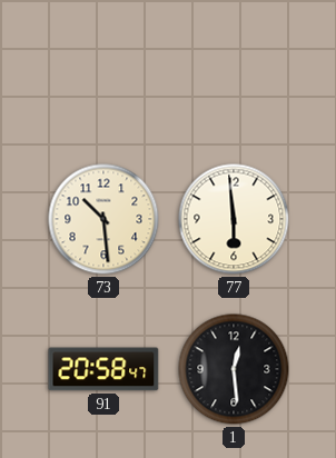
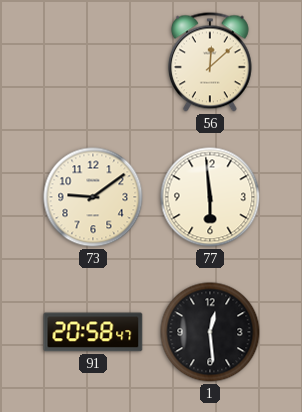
56: none -> 12:08 (210, 62)
73: 10:29 -> 9:09 (93, 197)
